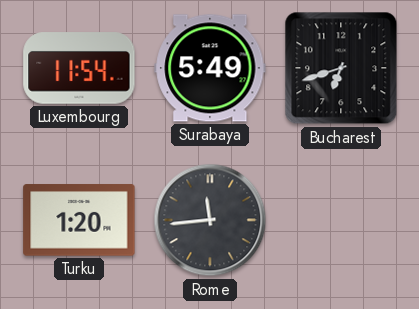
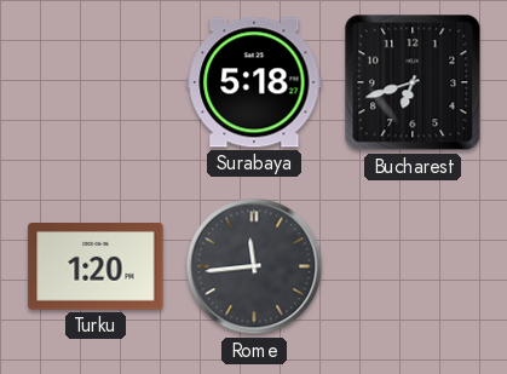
Luxembourg: 11:54 -> none (79, 68)
Surabaya: 5:49 -> 5:18 (254, 82)
